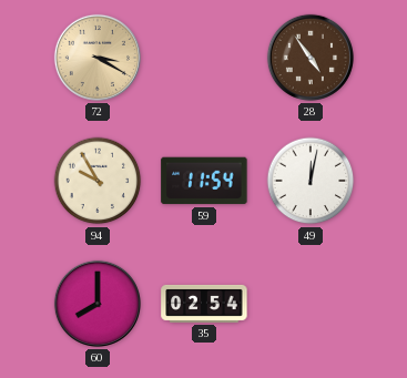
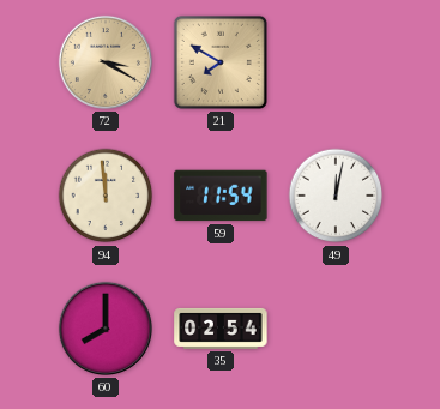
21: none -> 7:50 (221, 62)
28: 4:54 -> none (311, 58)
94: 9:55 -> 11:59 (106, 196)
